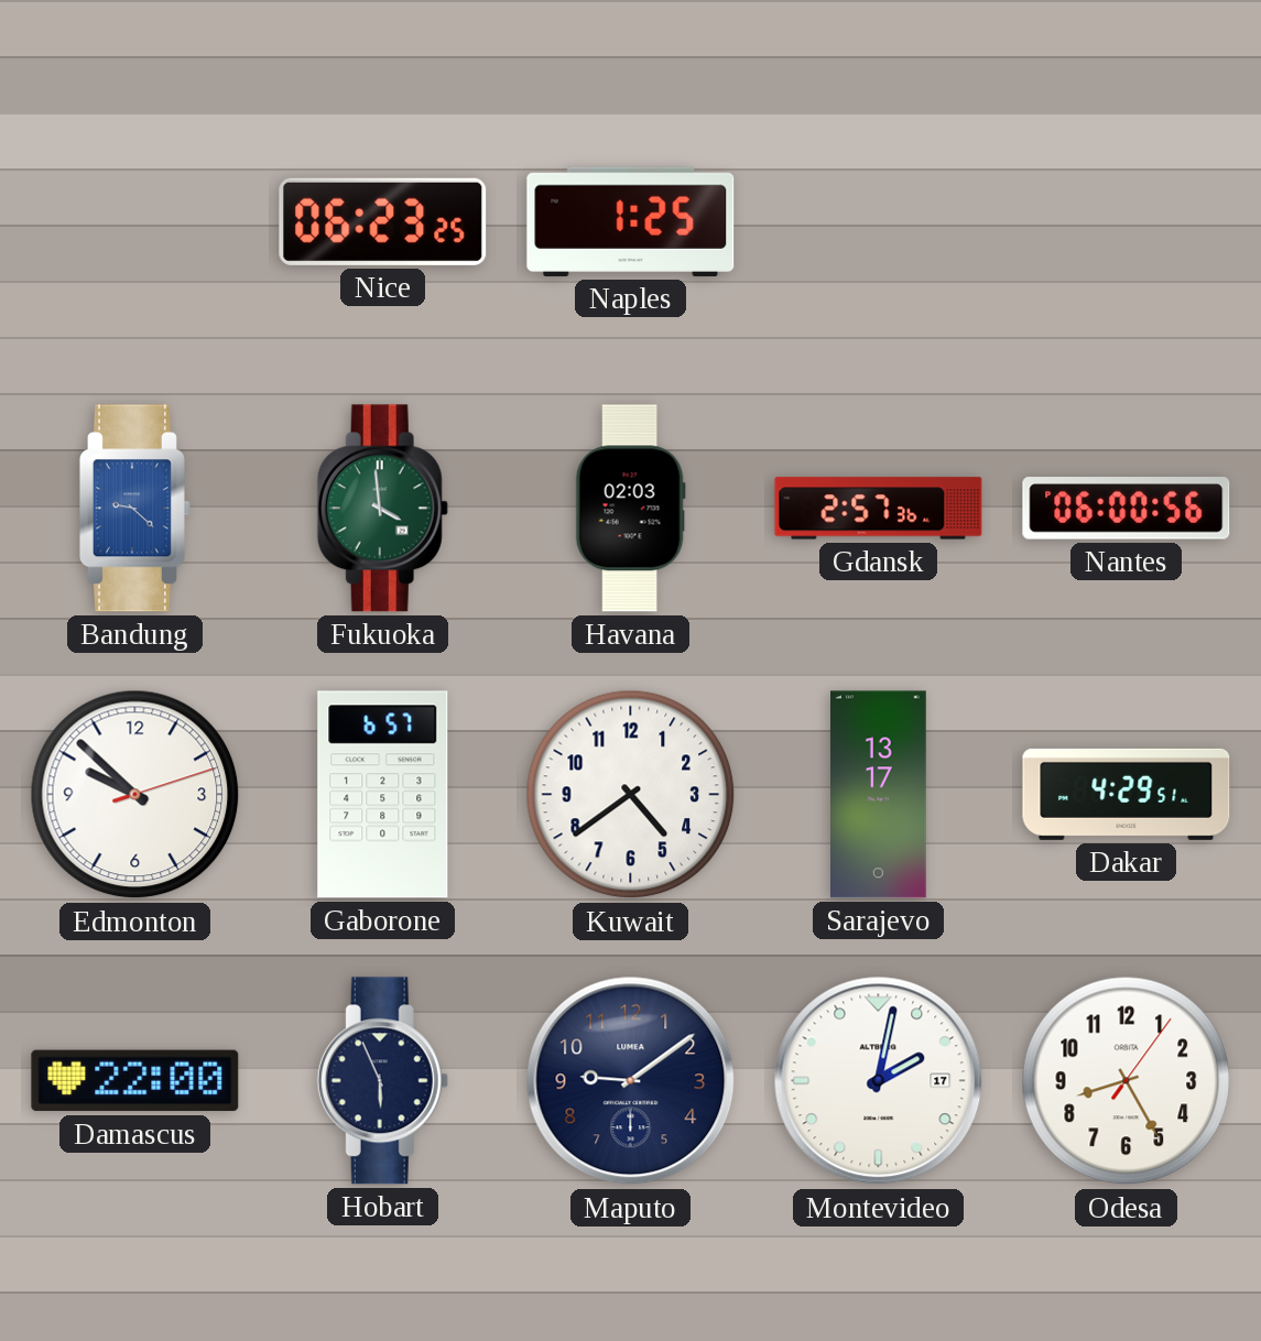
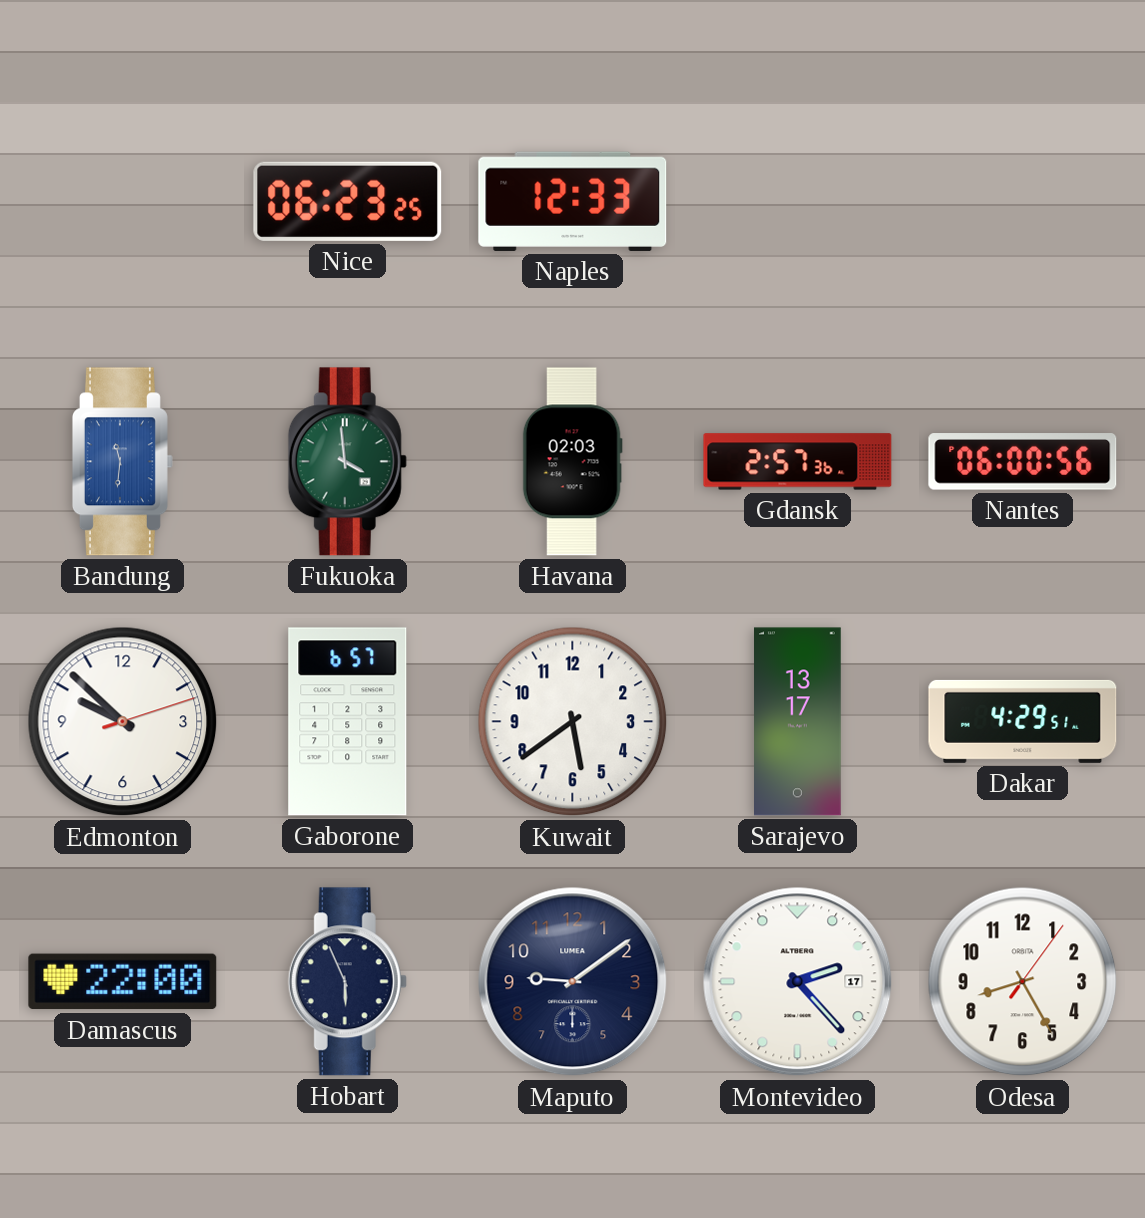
Naples: 1:25 -> 12:33 (573, 201)
Bandung: 9:22 -> 11:31 (122, 462)
Kuwait: 4:39 -> 5:39 (573, 722)
Montevideo: 2:02 -> 2:23 (798, 982)
